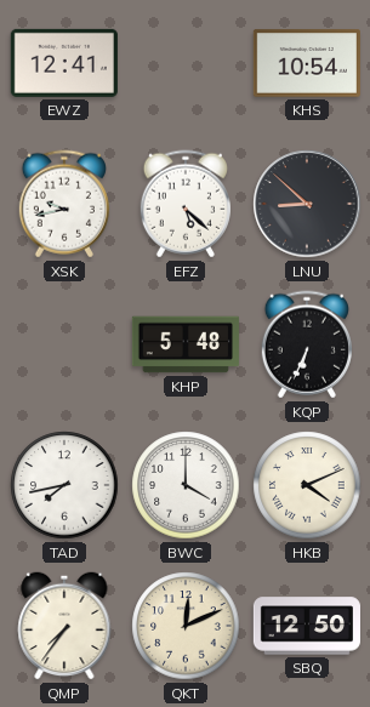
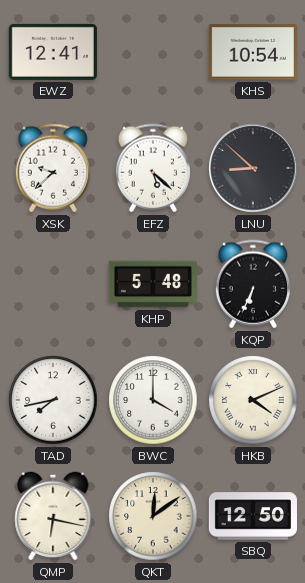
XSK: 9:43 -> 9:38 (53, 168)
QMP: 7:36 -> 6:17 (53, 516)
QKT: 12:11 -> 12:09 (153, 516)
